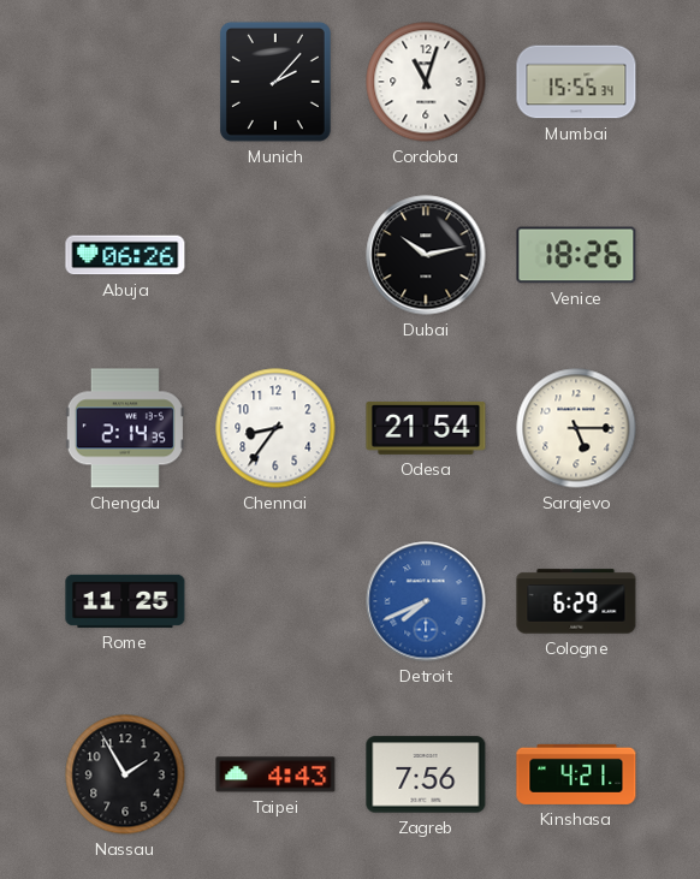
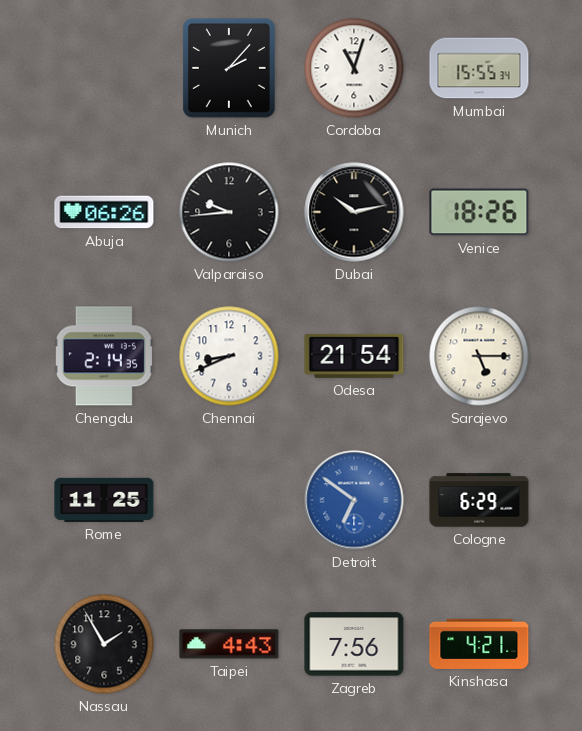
Valparaiso: none -> 9:44 (229, 212)
Chennai: 8:36 -> 8:41 (229, 356)
Detroit: 7:41 -> 6:51 (354, 500)
